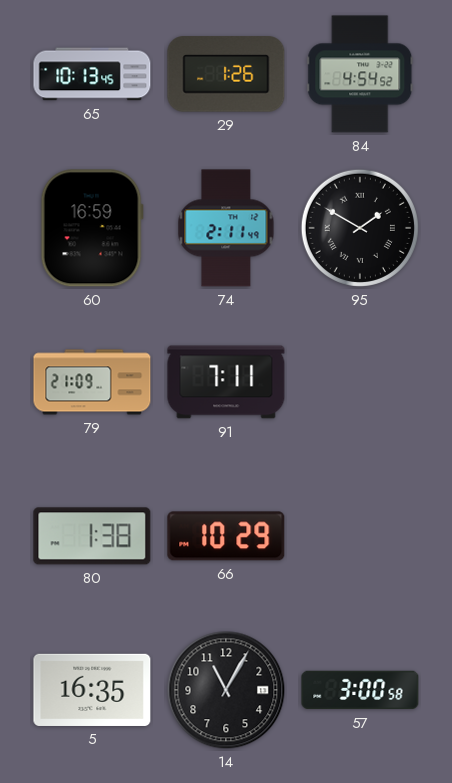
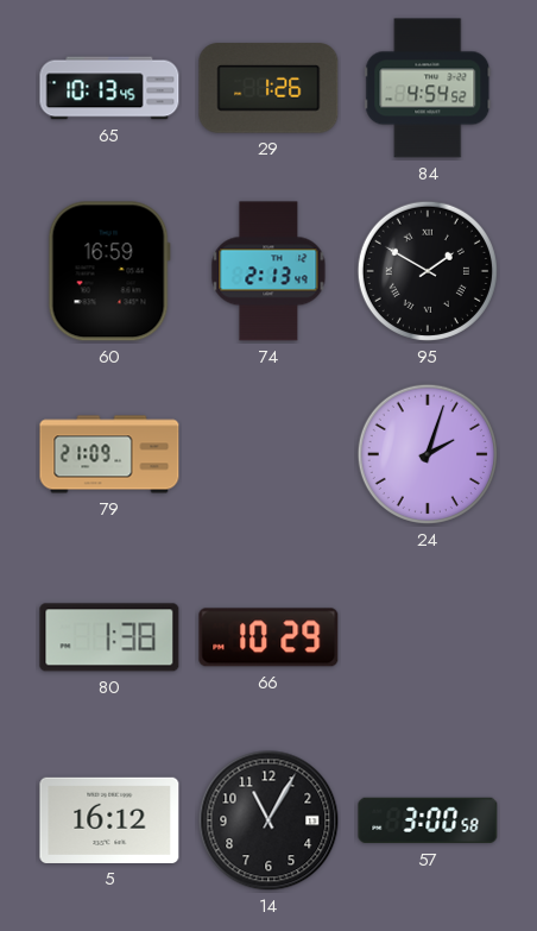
74: 2:11 -> 2:13 (268, 271)
91: 7:11 -> none (226, 382)
24: none -> 2:03 (428, 454)
5: 16:35 -> 16:12 (109, 820)
